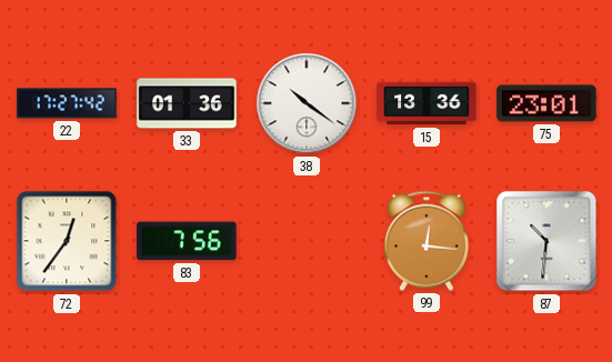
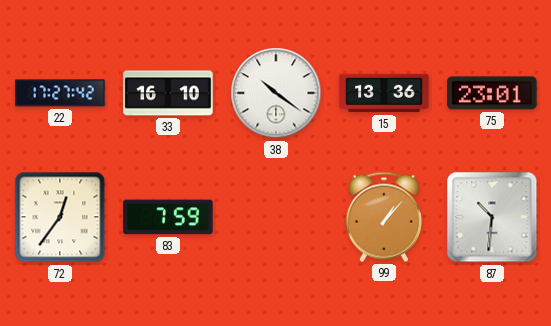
33: 01:36 -> 16:10 (168, 93)
83: 7:56 -> 7:59 (168, 217)
99: 12:16 -> 1:07 (384, 217)
